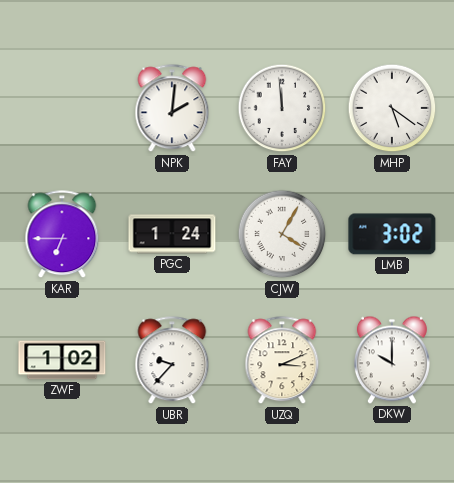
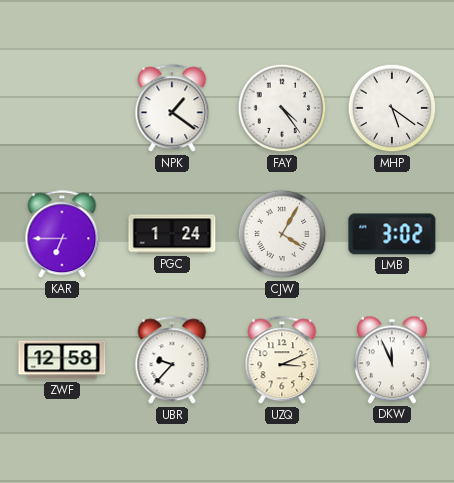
NPK: 2:01 -> 1:21 (172, 109)
FAY: 11:59 -> 4:24 (282, 108)
ZWF: 1:02 -> 12:58 (62, 360)
DKW: 10:00 -> 11:56 (392, 360)
